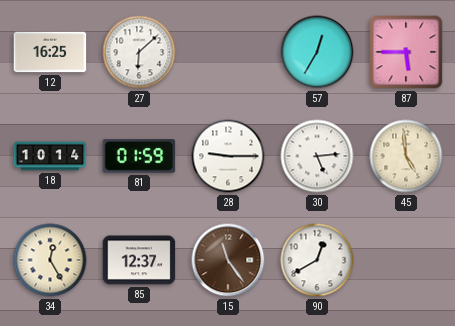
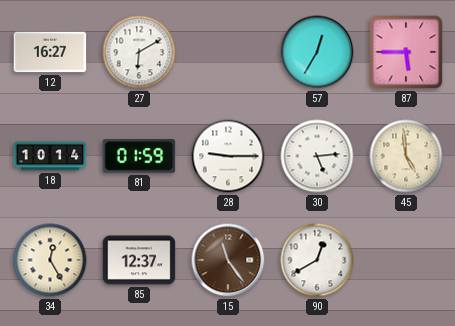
12: 16:25 -> 16:27 (50, 52)
27: 6:08 -> 6:10 (139, 52)
